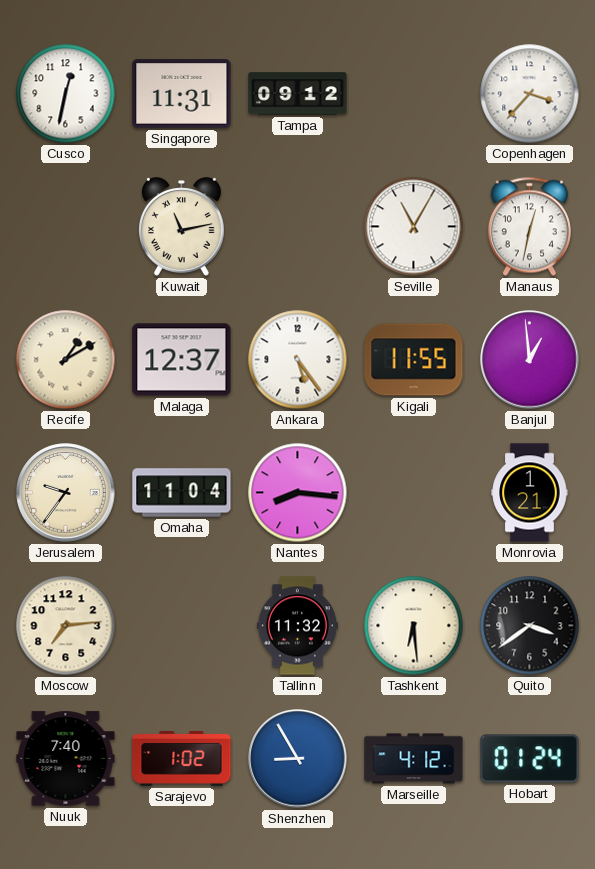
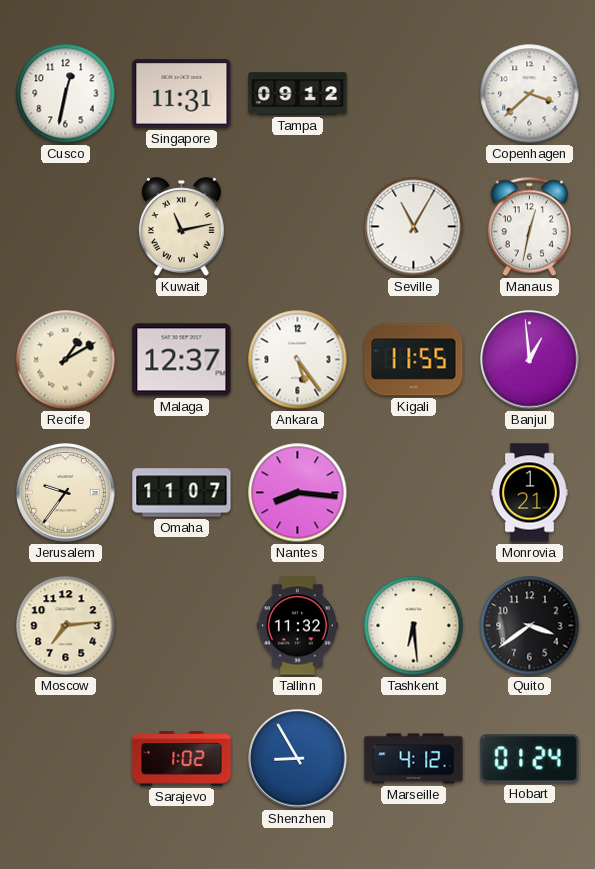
Copenhagen: 3:37 -> 3:38 (530, 94)
Omaha: 11:04 -> 11:07 (182, 493)
Nuuk: 7:40 -> none (66, 759)
